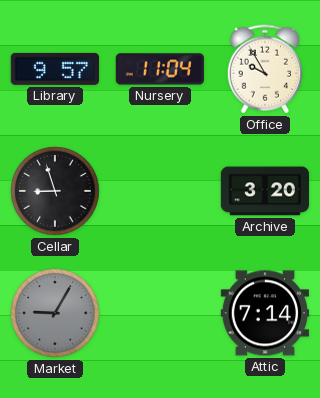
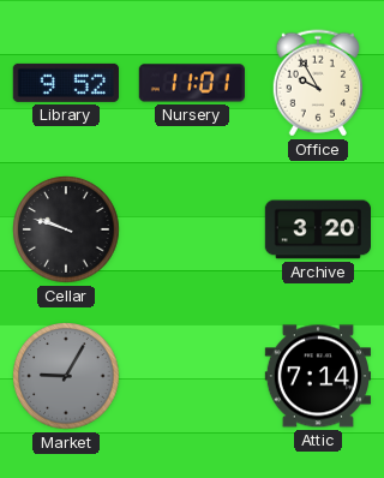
Library: 9:57 -> 9:52 (66, 83)
Nursery: 11:04 -> 11:01 (191, 83)
Cellar: 8:57 -> 9:48 (66, 229)
